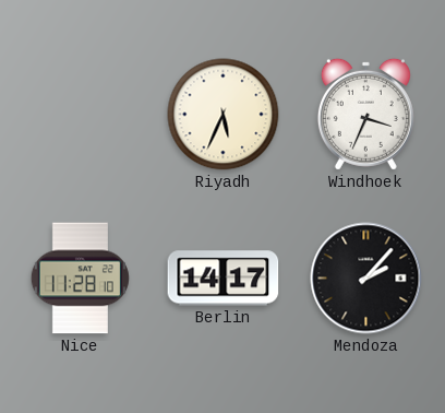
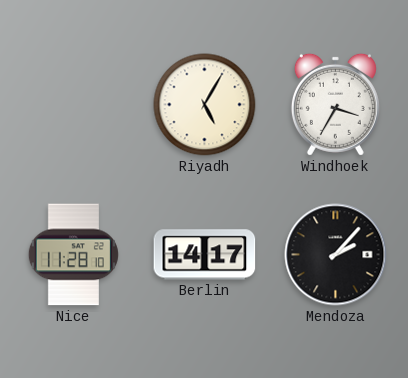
Riyadh: 5:34 -> 5:05 (205, 105)
Windhoek: 3:34 -> 3:35 (335, 104)
